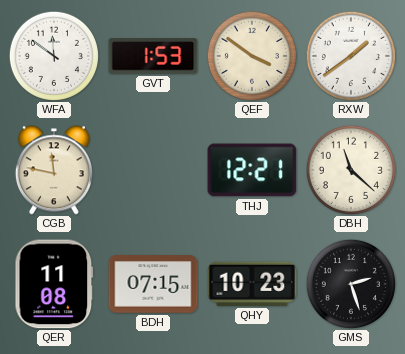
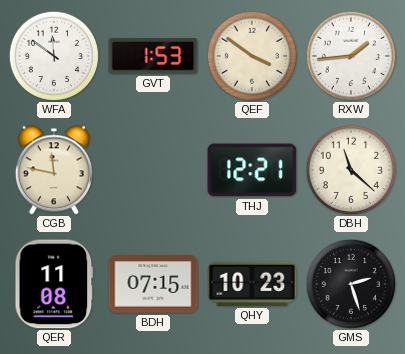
RXW: 1:39 -> 1:44 (351, 56)
